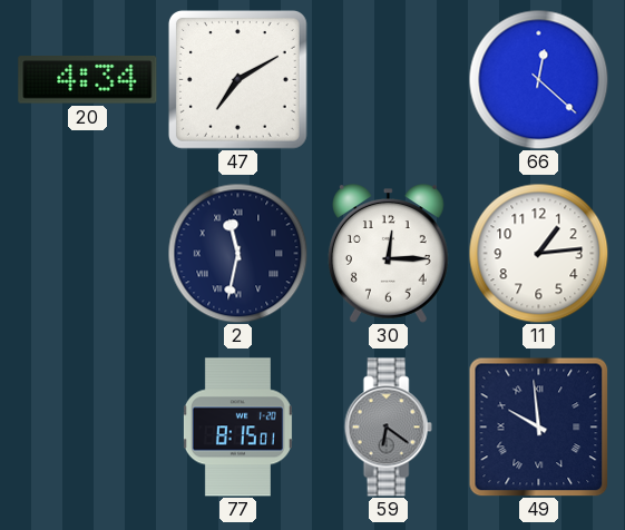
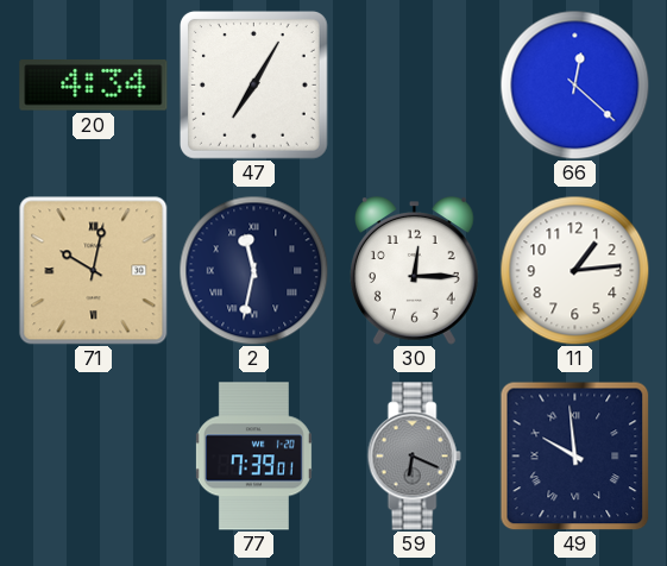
47: 7:10 -> 7:05 (253, 84)
71: none -> 10:02 (93, 270)
77: 8:15 -> 7:39 (253, 457)
59: 6:21 -> 6:19 (414, 457)
